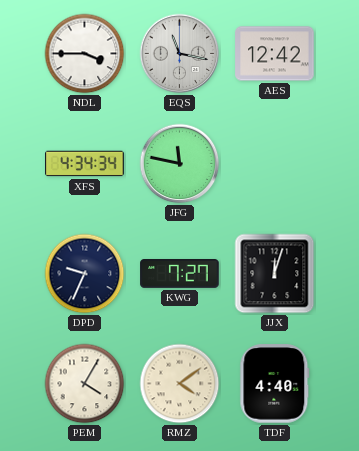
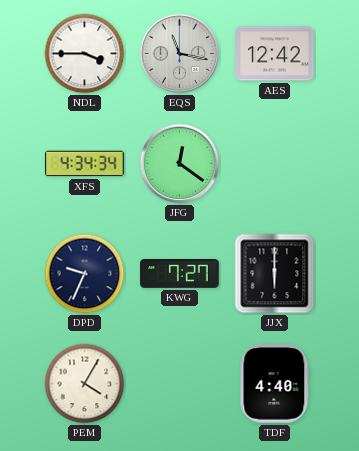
JFG: 11:47 -> 12:21 (180, 164)
JJX: 12:03 -> 6:00 (275, 274)
RMZ: 4:09 -> none (180, 384)
